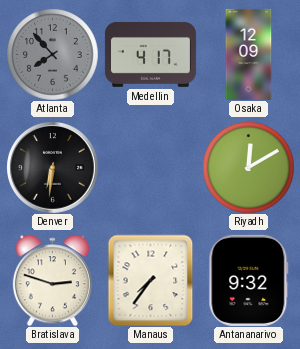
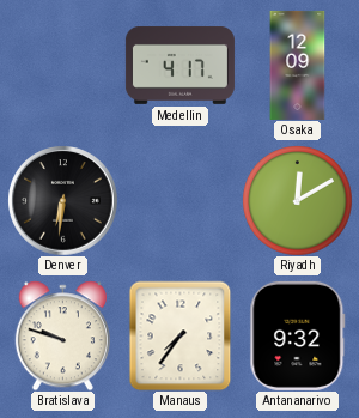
Atlanta: 7:53 -> none (52, 54)
Bratislava: 2:48 -> 9:48 (62, 335)
